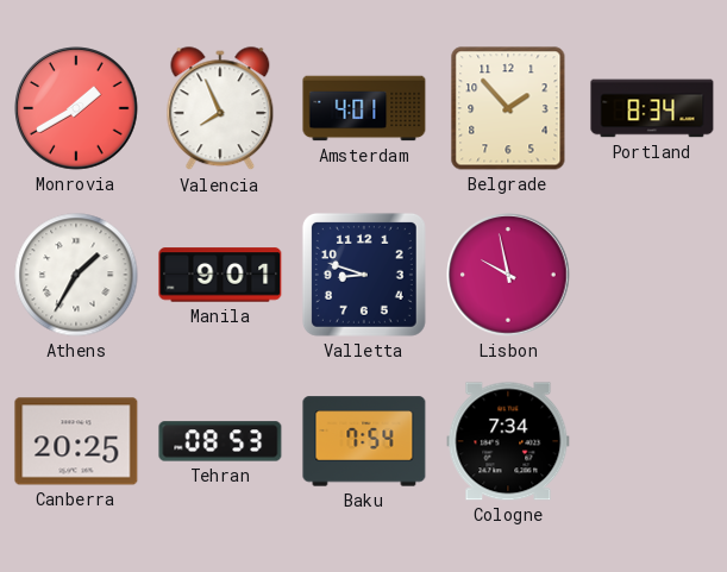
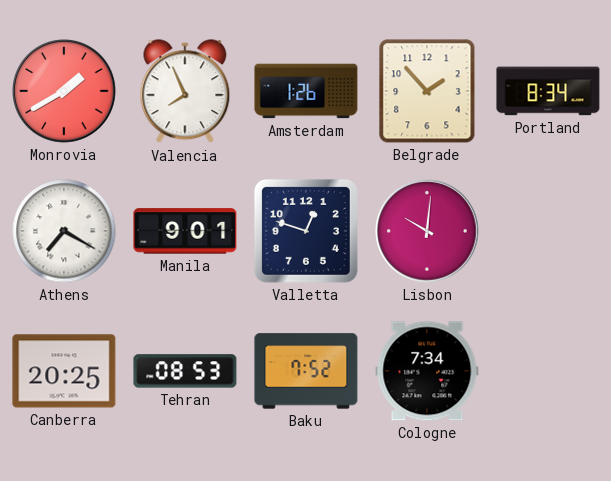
Amsterdam: 4:01 -> 1:26 (306, 91)
Athens: 1:35 -> 7:20 (64, 231)
Valletta: 8:48 -> 12:48 (306, 231)
Lisbon: 9:58 -> 10:01 (427, 231)
Baku: 7:54 -> 7:52 (306, 371)
